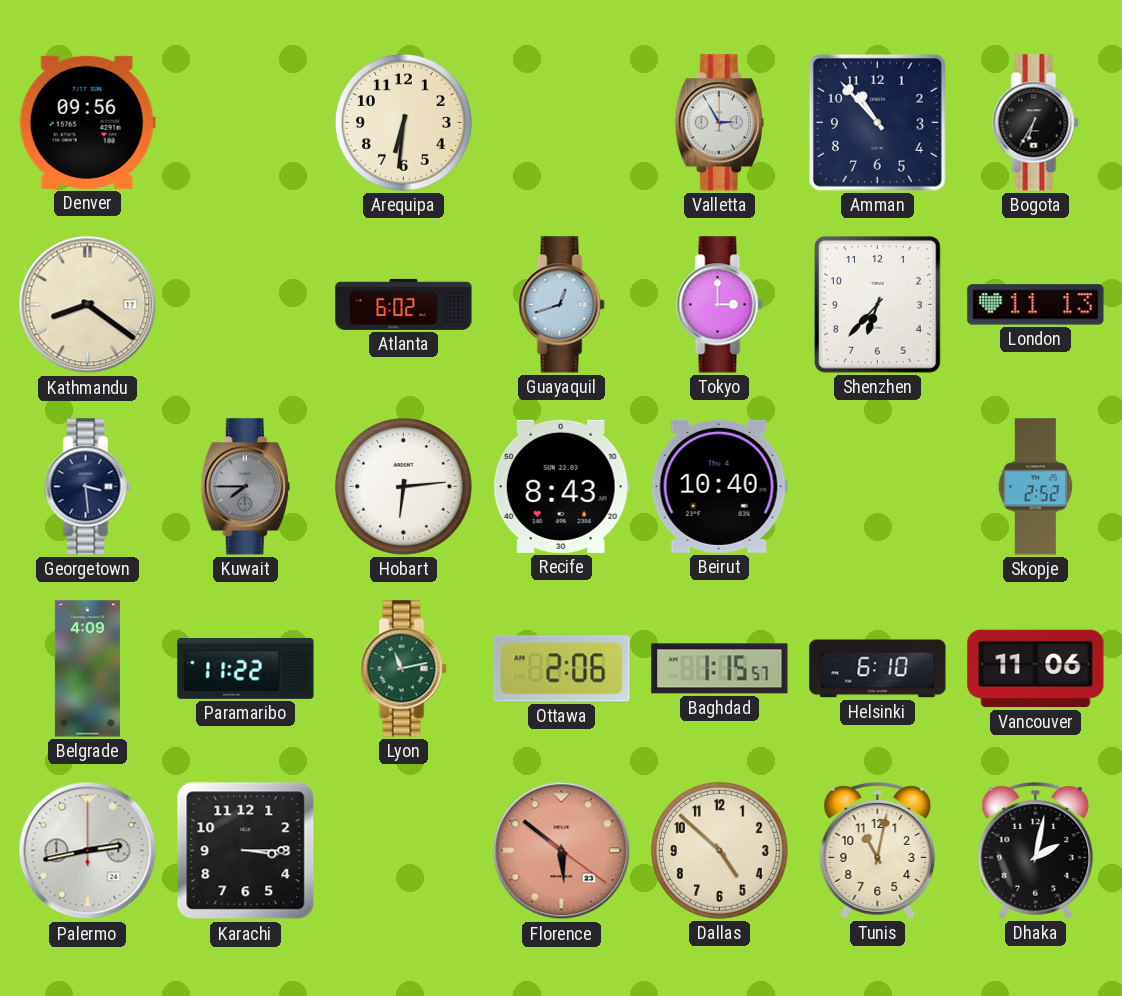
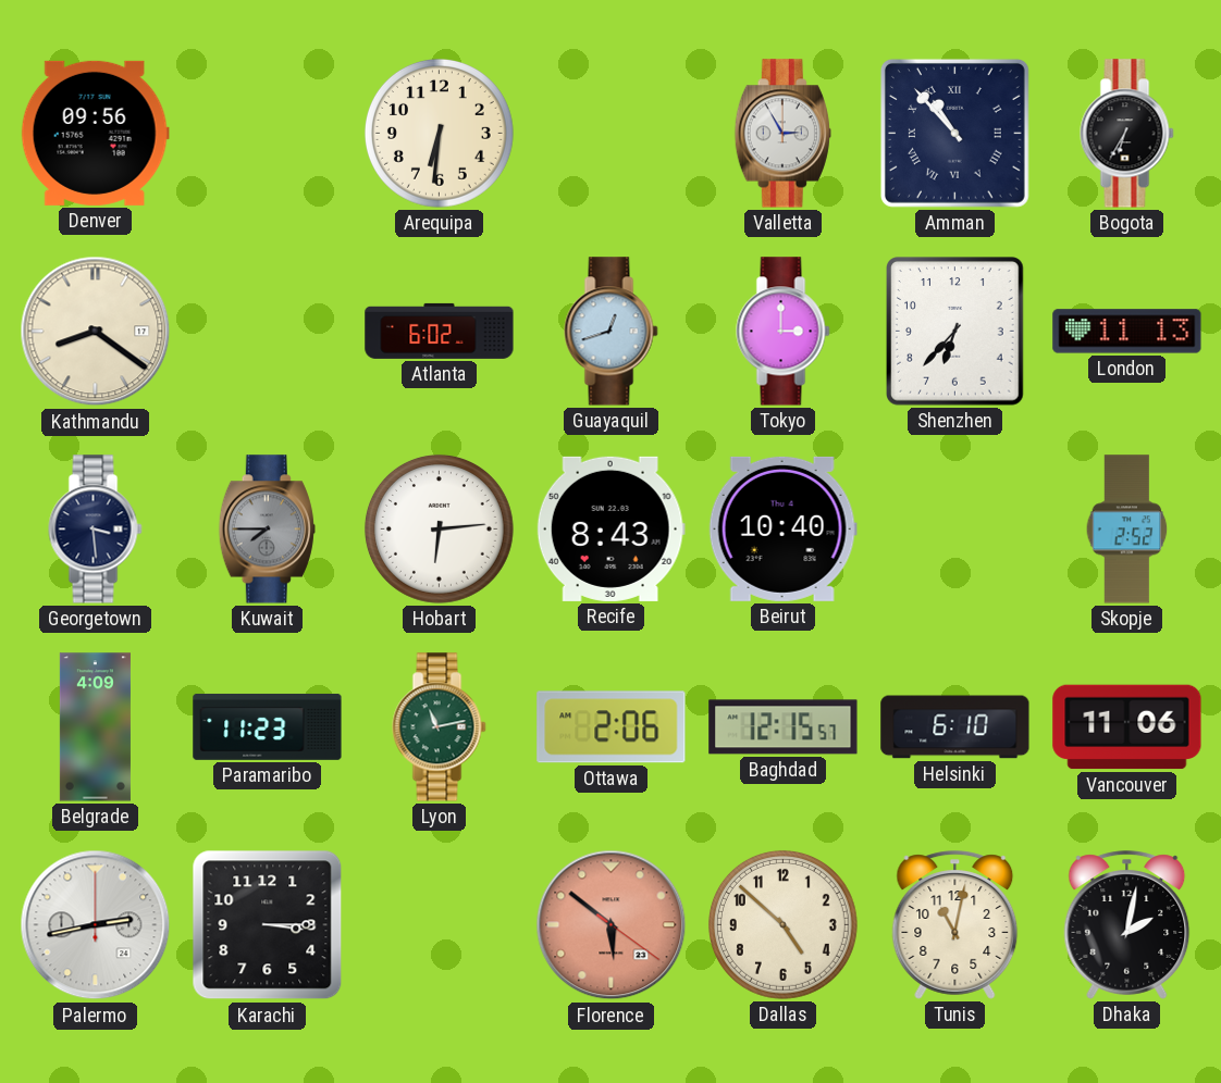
Amman numerals: Arabic -> Roman (954, 133)
Paramaribo: 11:22 -> 11:23 (268, 726)
Baghdad: 1:15 -> 12:15 (784, 727)
